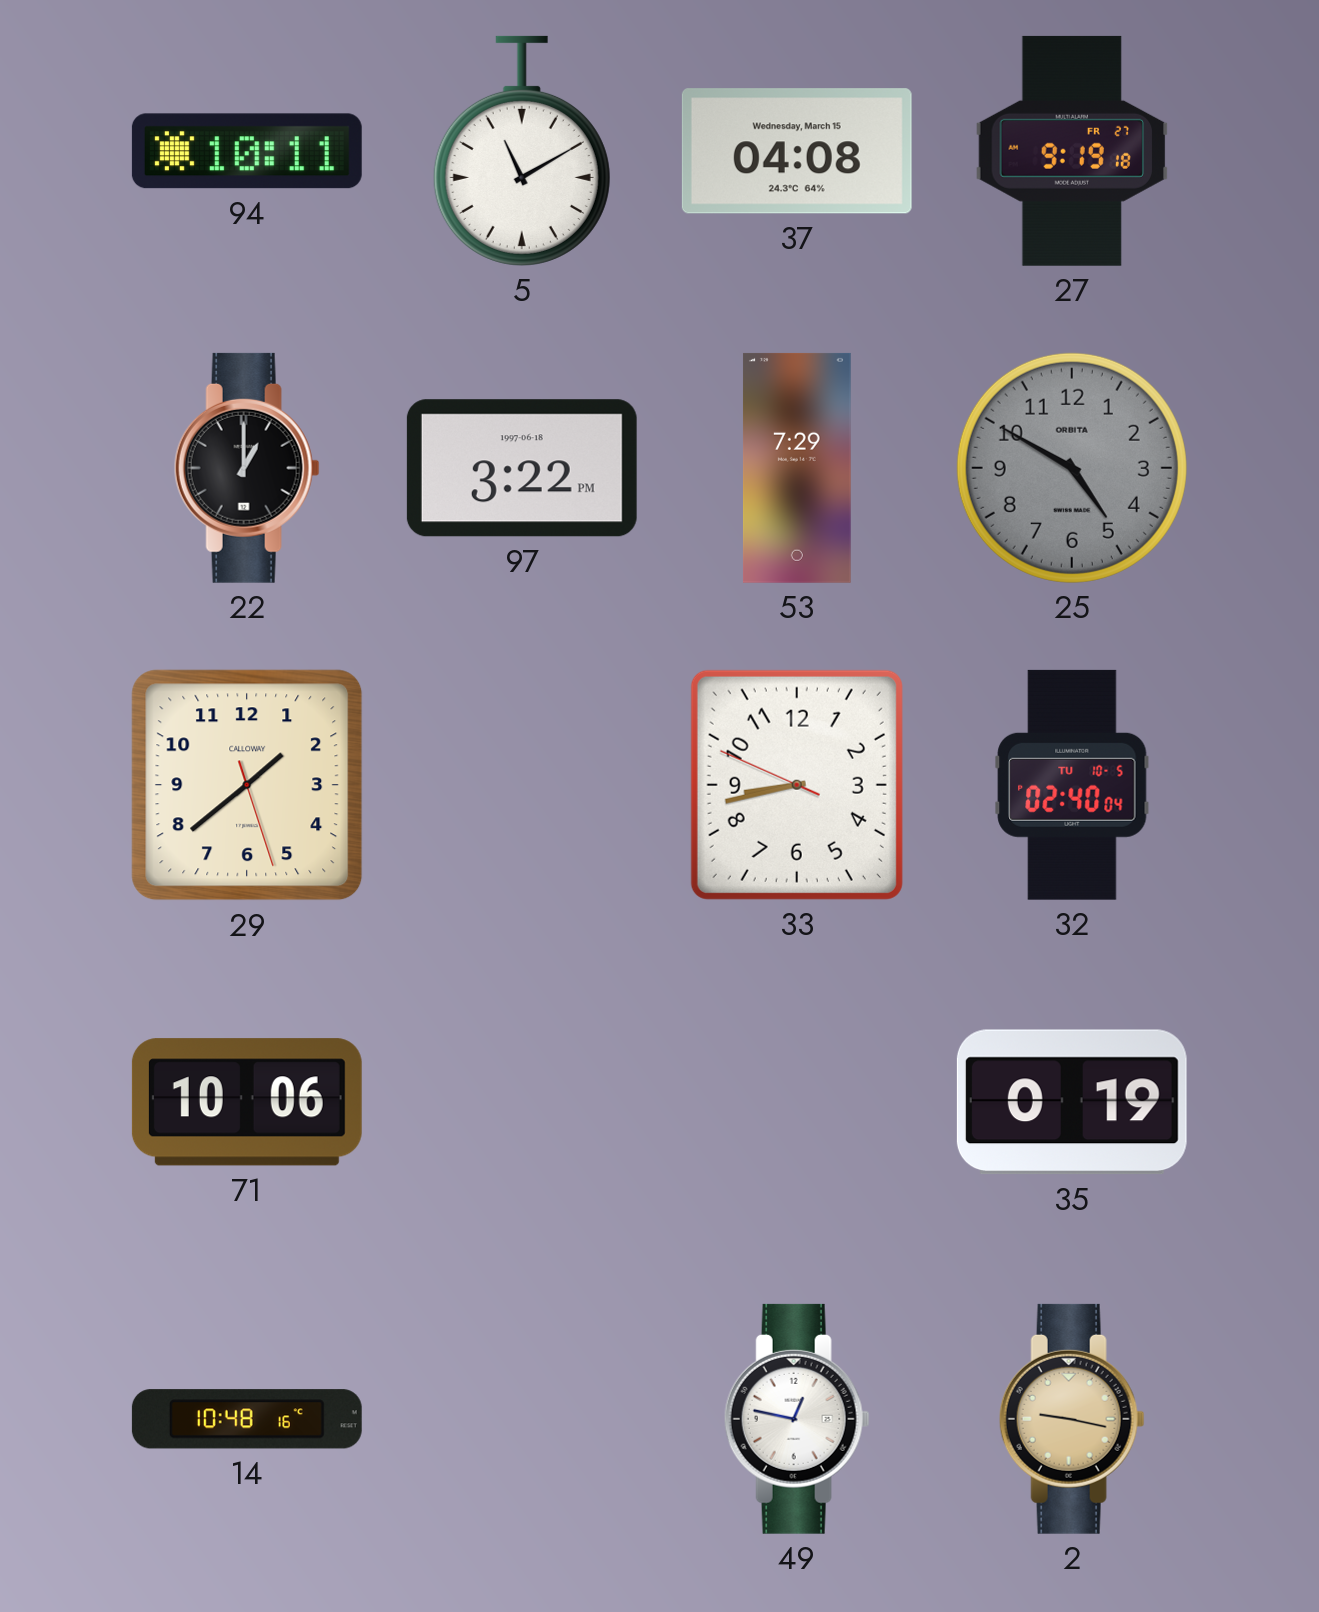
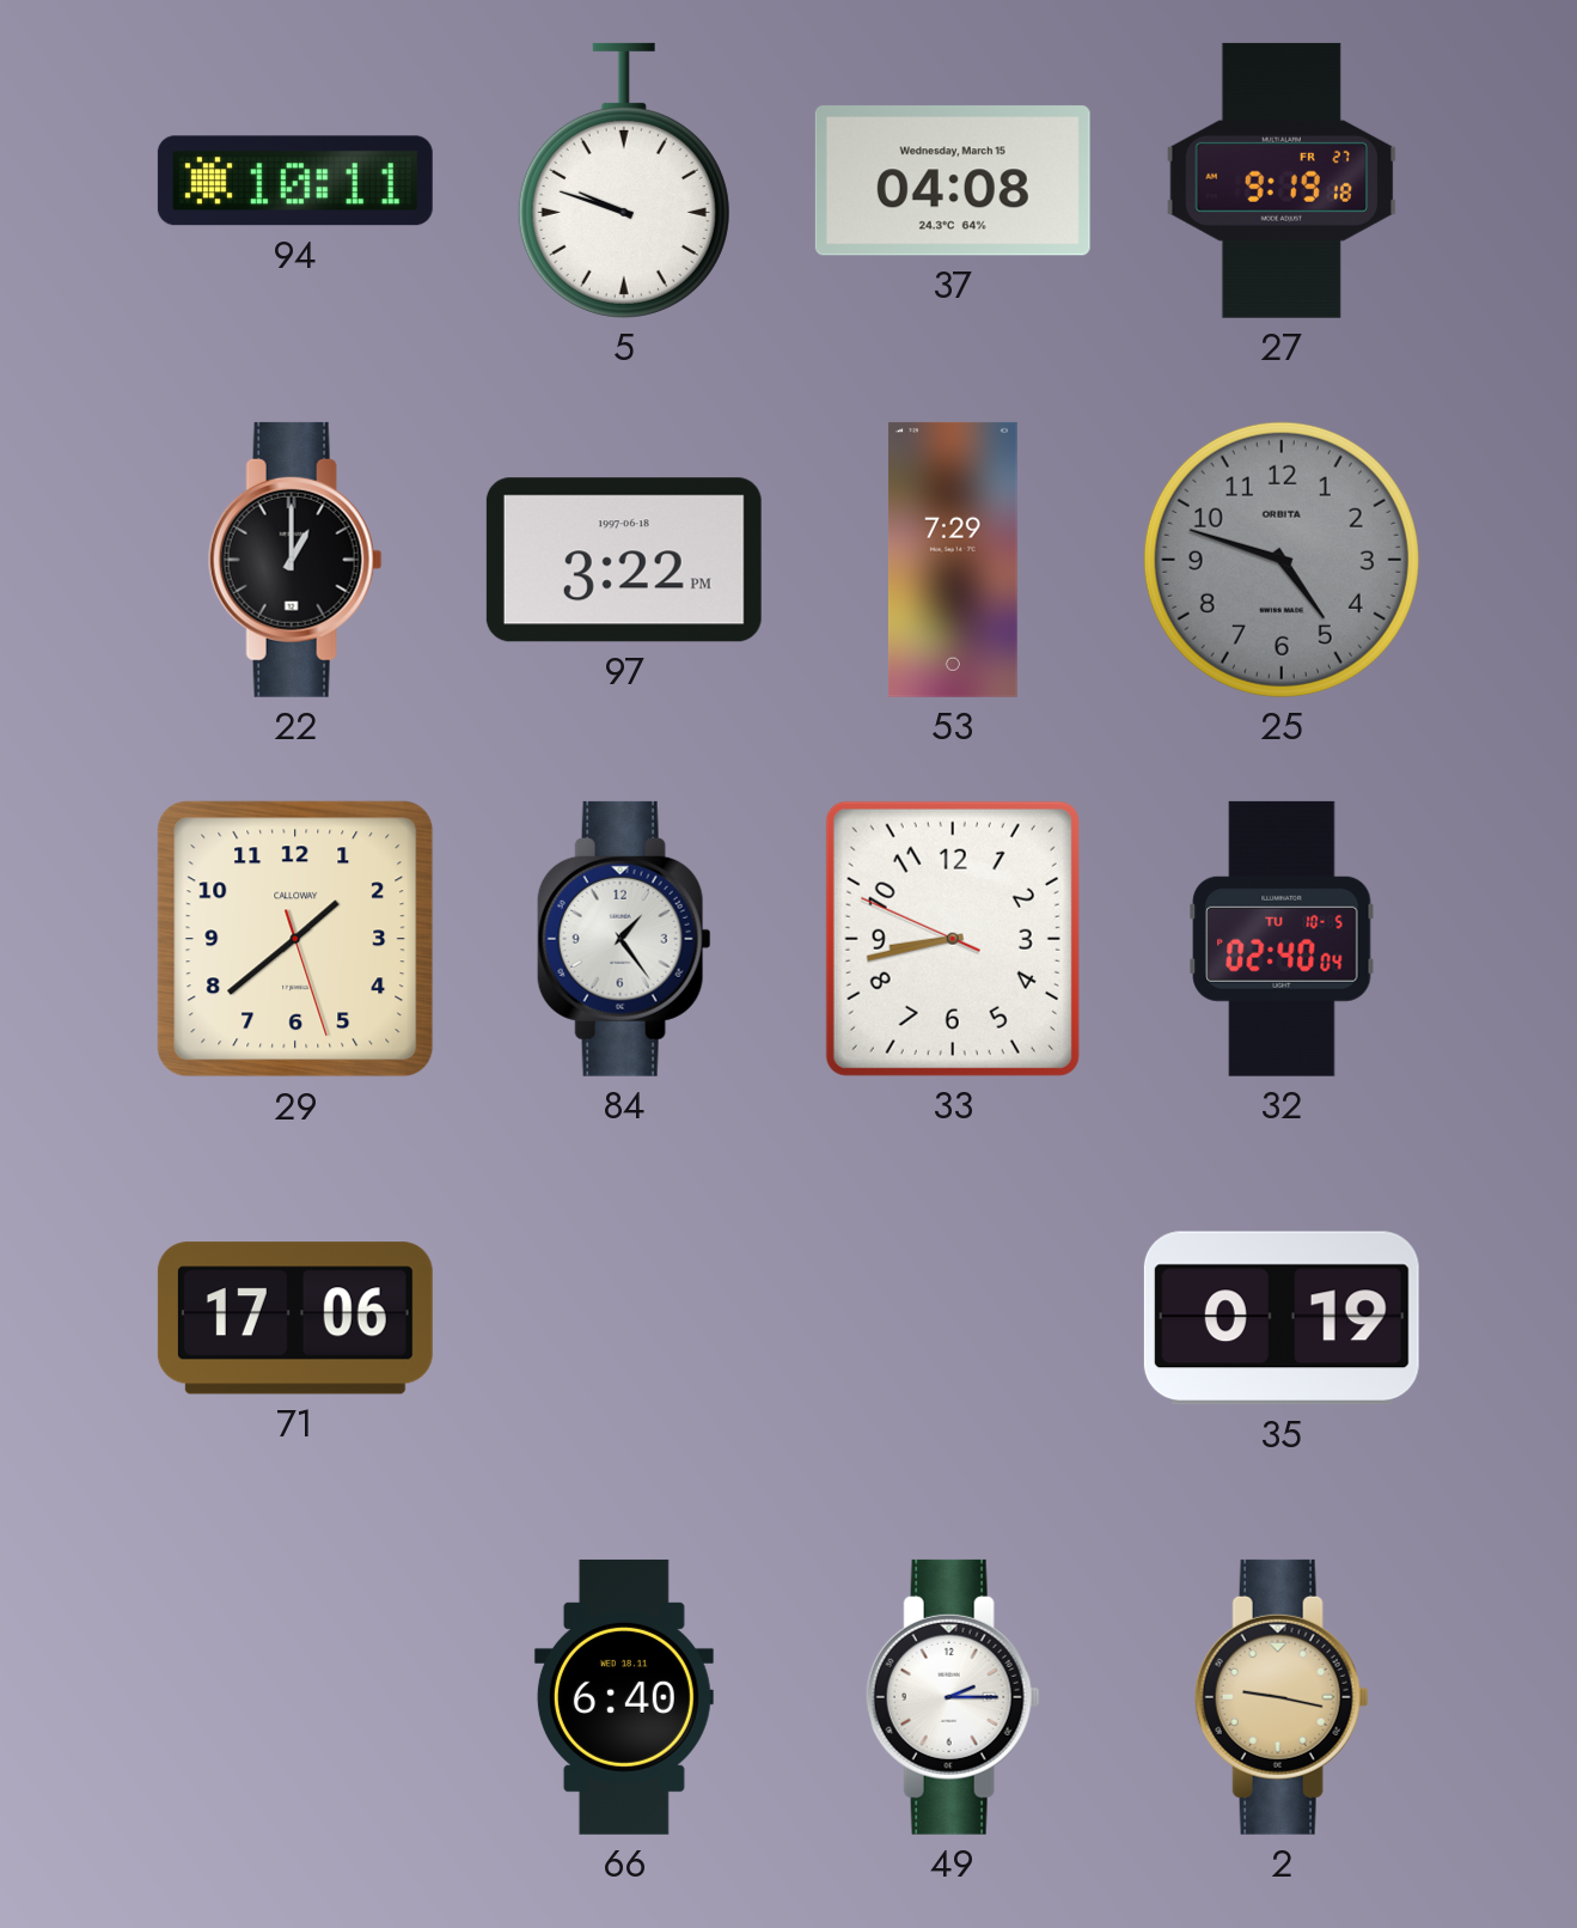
5: 11:10 -> 9:48 (624, 181)
25: 4:50 -> 4:48 (1282, 560)
84: none -> 1:24 (624, 939)
71: 10:06 -> 17:06 (295, 1318)
14: 10:48 -> none (247, 1419)
66: none -> 6:40 (624, 1697)
49: 12:47 -> 2:15 (953, 1697)
